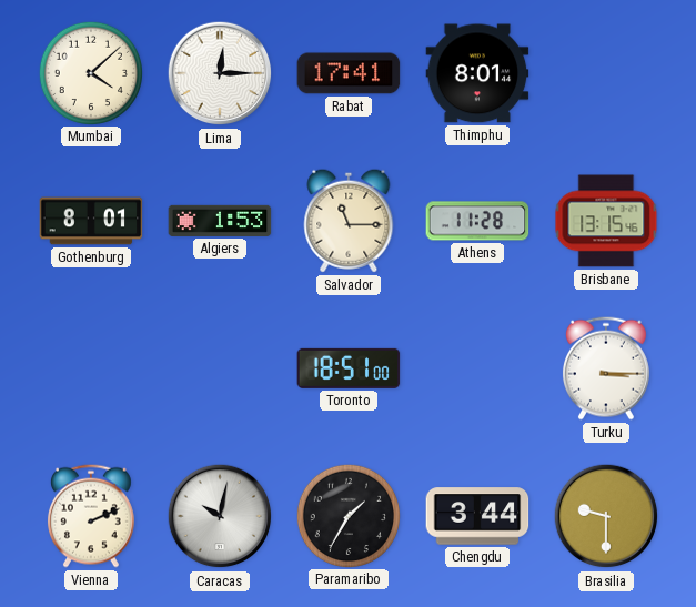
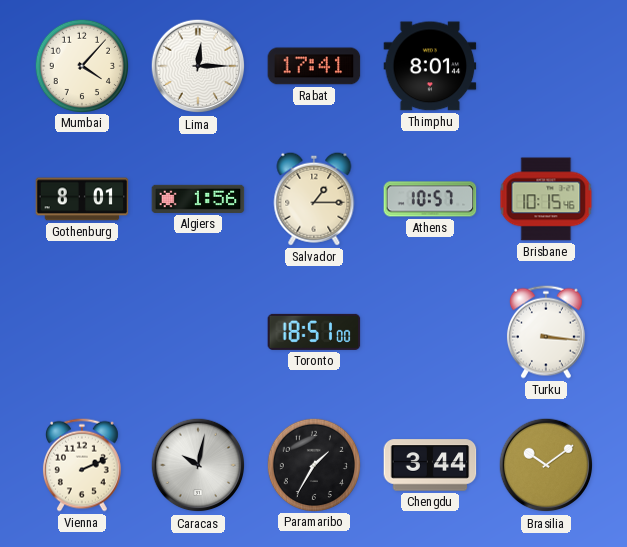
Mumbai: 4:08 -> 4:07 (81, 65)
Algiers: 1:53 -> 1:56 (198, 199)
Salvador: 11:15 -> 1:15 (314, 199)
Athens: 11:28 -> 10:57 (430, 199)
Brisbane: 13:15 -> 10:15 (546, 199)
Turku: 3:15 -> 3:16 (546, 332)
Brasilia: 9:30 -> 10:09 (546, 465)
